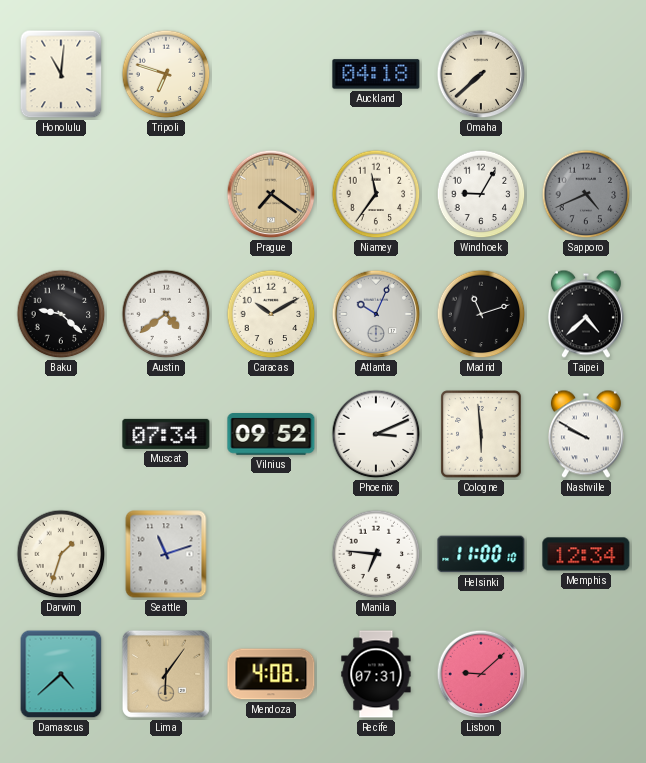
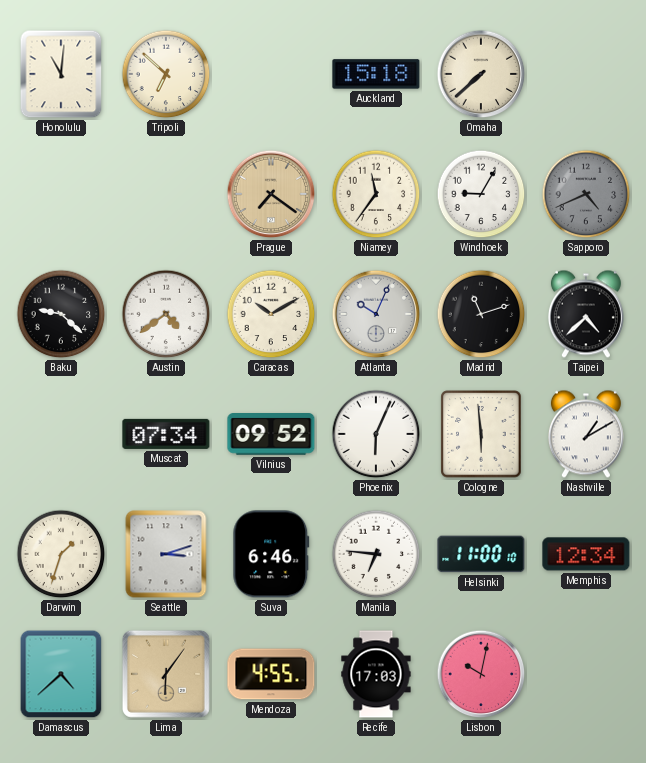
Tripoli: 6:48 -> 6:52 (166, 74)
Auckland: 04:18 -> 15:18 (376, 74)
Phoenix: 3:11 -> 6:04 (376, 434)
Nashville: 9:50 -> 1:10 (586, 434)
Seattle: 11:12 -> 3:12 (166, 554)
Suva: none -> 6:46 (271, 554)
Mendoza: 4:08 -> 4:55 (271, 674)
Recife: 07:31 -> 17:03 (376, 674)
Lisbon: 9:08 -> 10:02 (481, 674)
